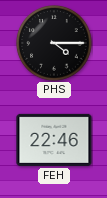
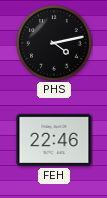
PHS: 4:15 -> 4:13 (54, 43)
